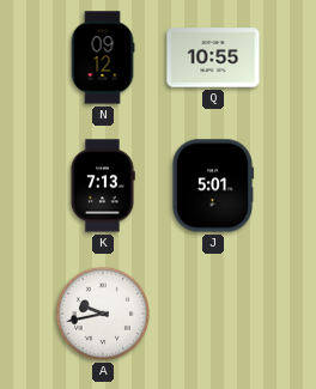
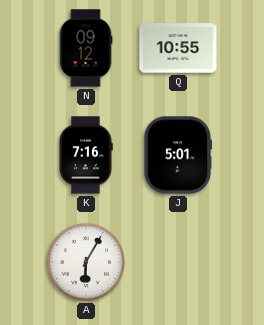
K: 7:13 -> 7:16 (86, 155)
A: 9:43 -> 6:05 (86, 262)
